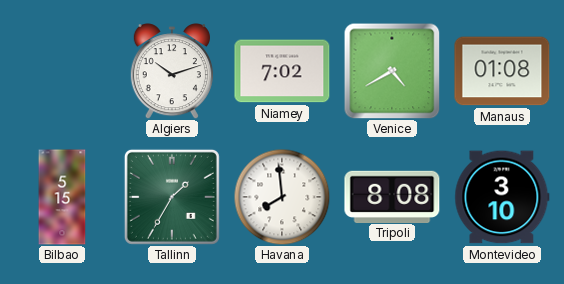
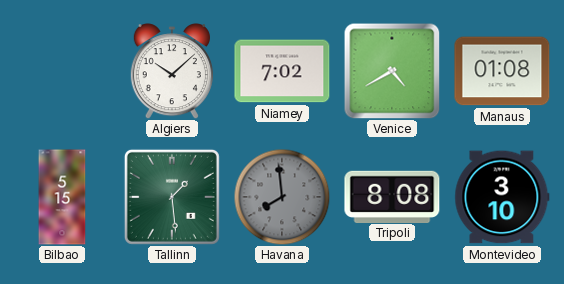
Algiers: 10:12 -> 10:08 (172, 71)
Tallinn: 1:35 -> 1:29 (172, 197)
Havana dial: white -> grey (282, 197)
